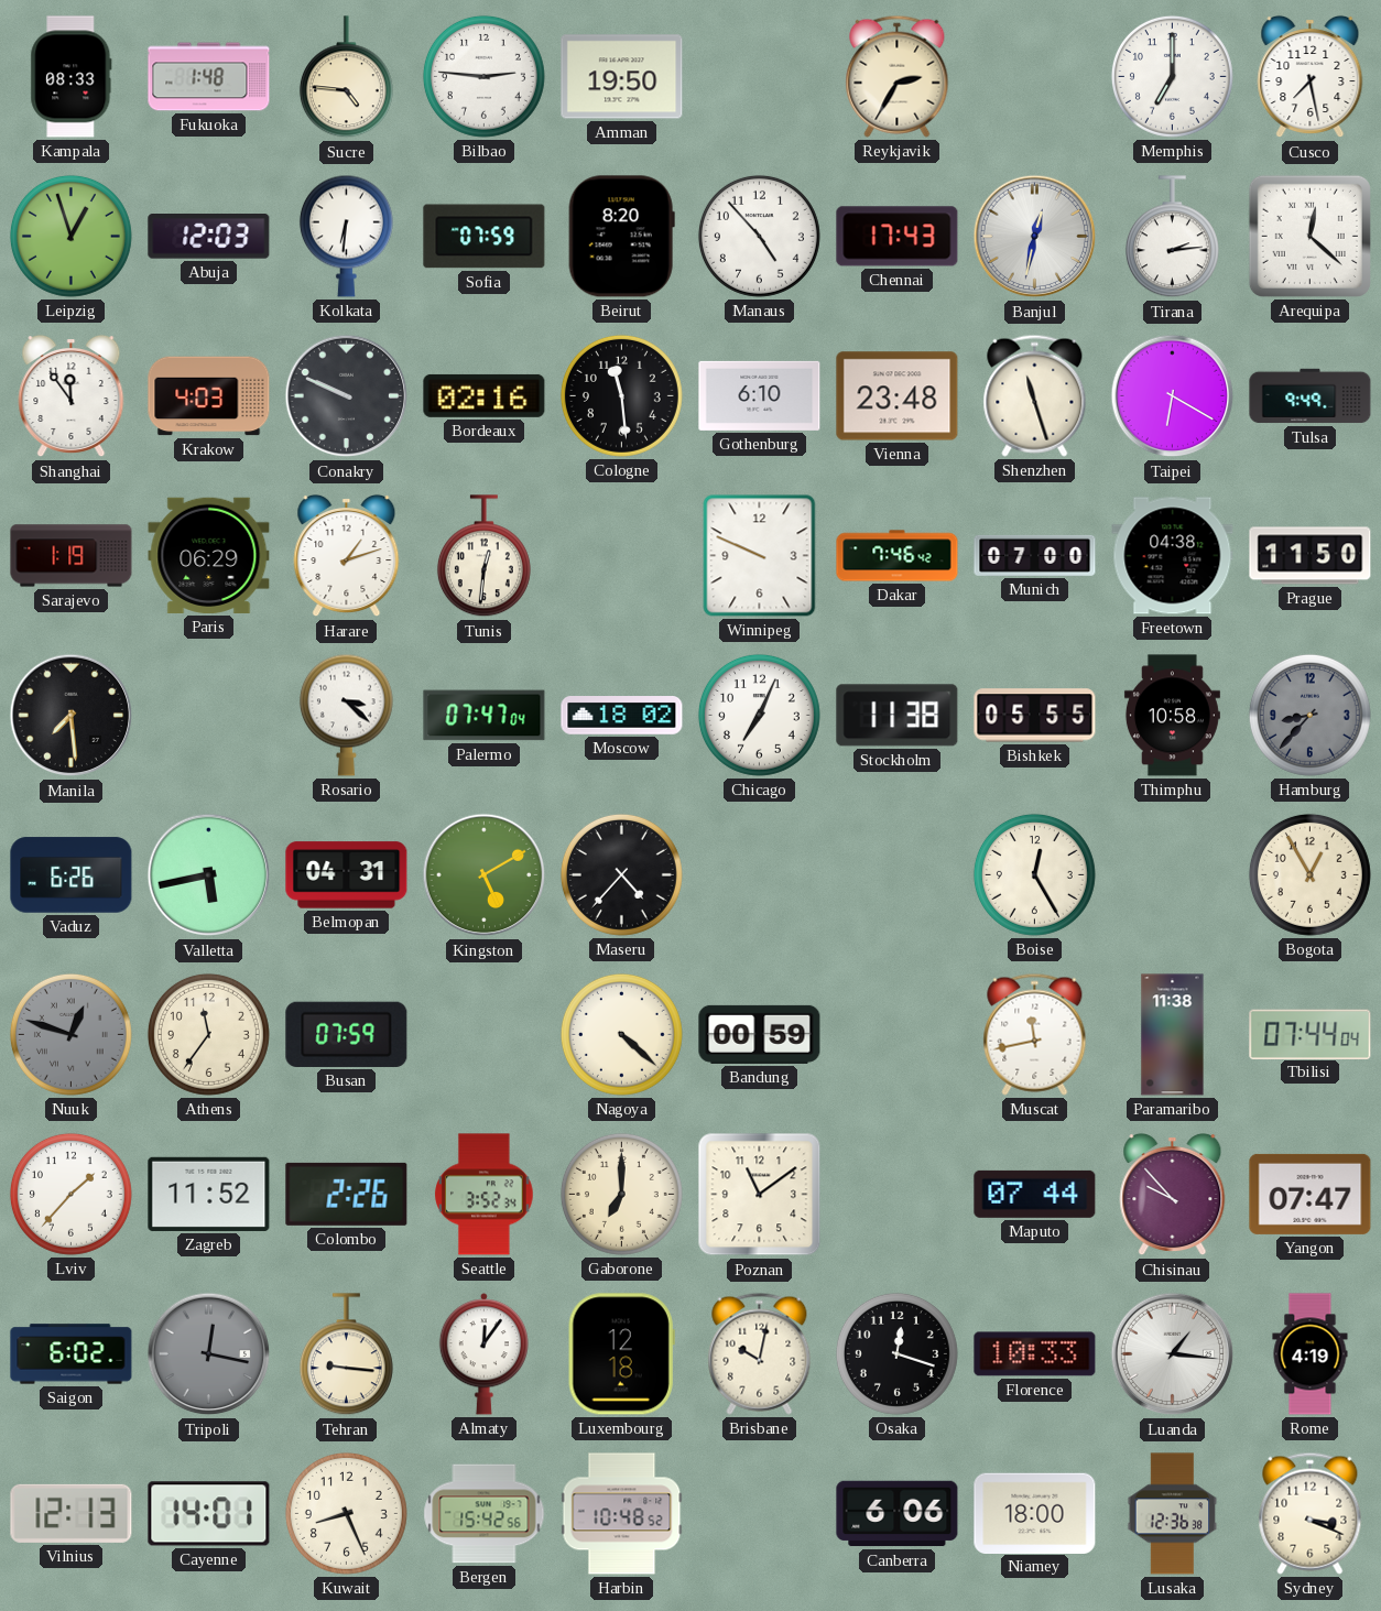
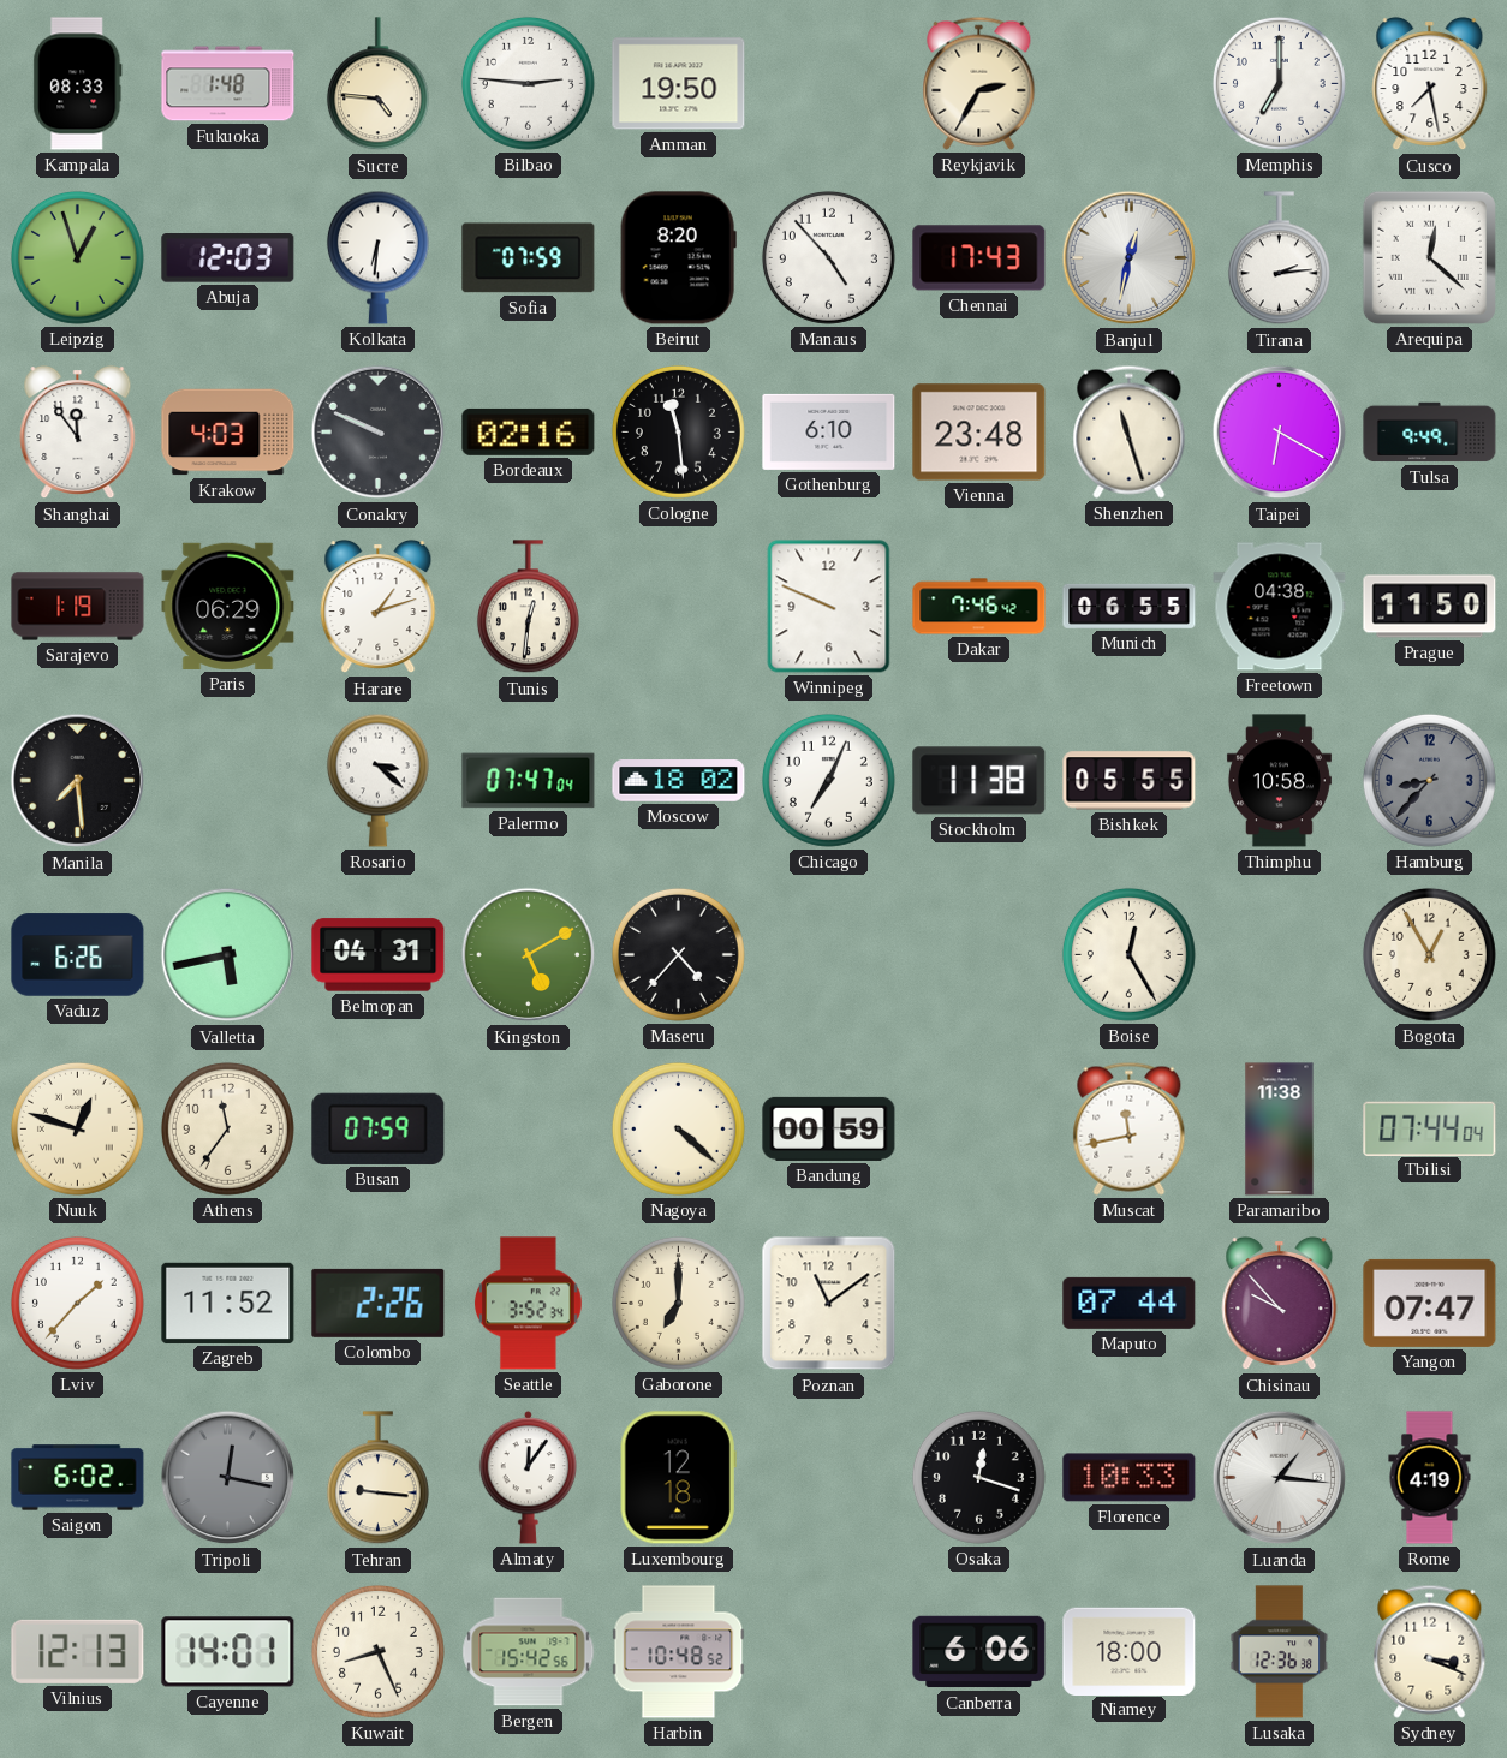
Munich: 07:00 -> 06:55 (1130, 606)
Nuuk dial: grey -> cream (77, 1128)
Brisbane: 10:02 -> none (760, 1353)
